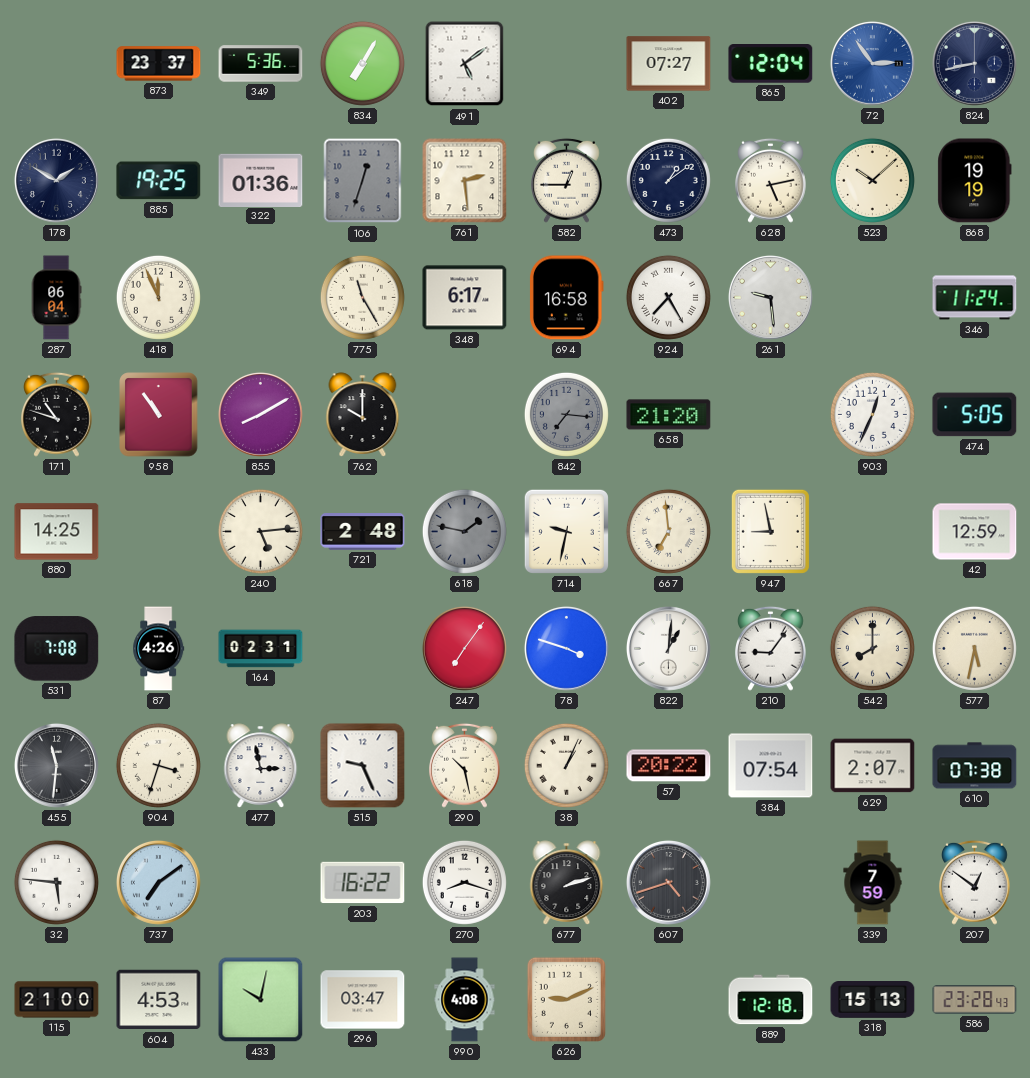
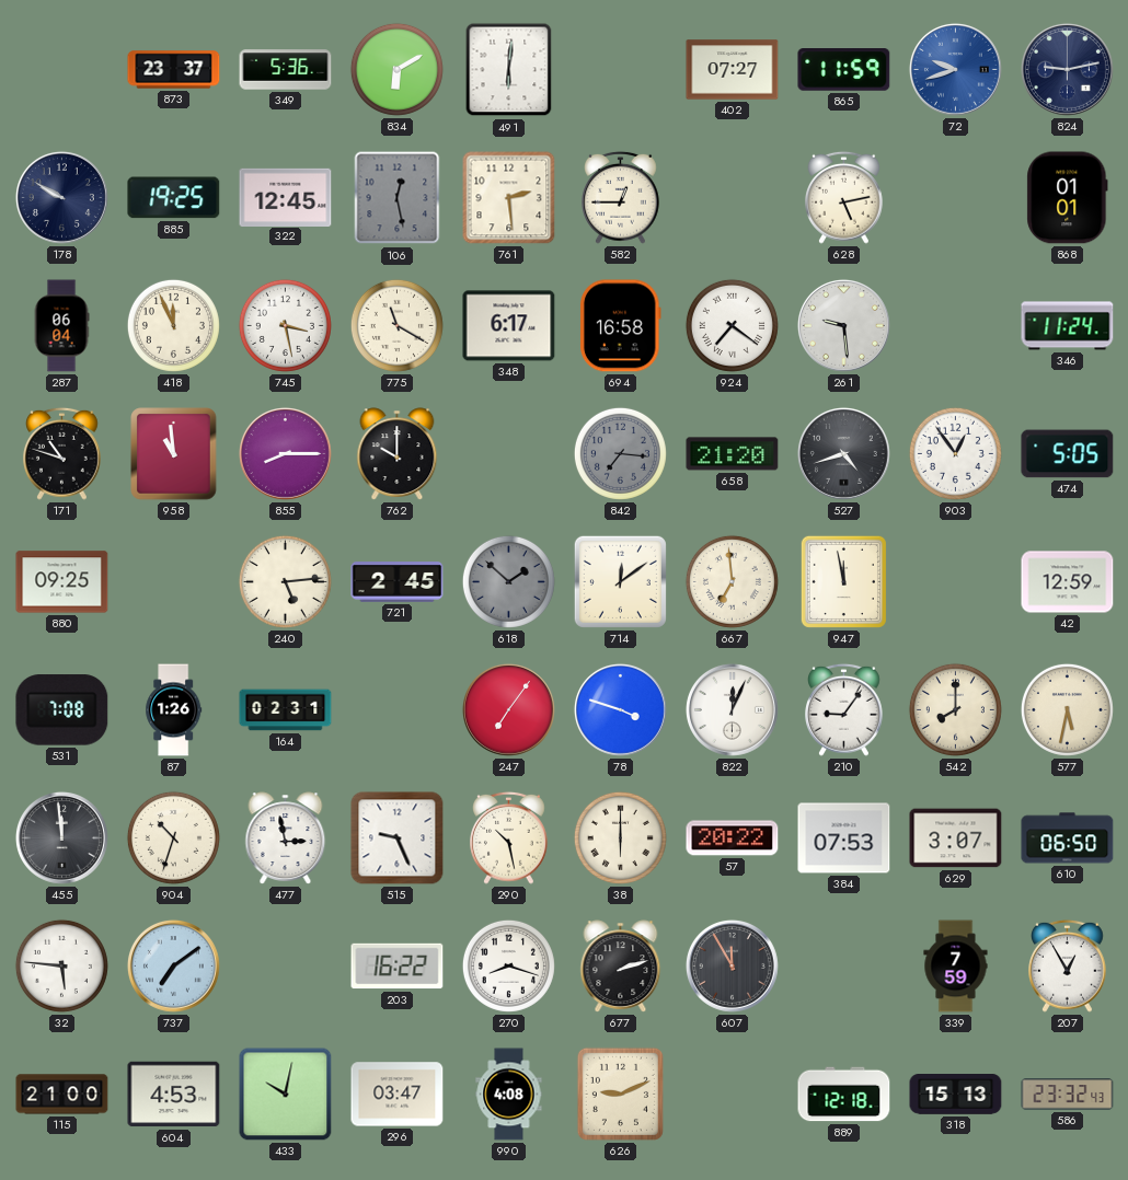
834: 7:05 -> 6:10 (396, 69)
491: 5:09 -> 6:01 (509, 70)
865: 12:04 -> 11:59 (844, 70)
72: 2:54 -> 9:42 (955, 69)
824: 8:43 -> 9:13 (1067, 69)
178: 1:50 -> 9:50 (61, 197)
322: 01:36 -> 12:45 (286, 197)
106: 12:33 -> 12:28 (398, 198)
473: 1:09 -> none (668, 180)
523: 10:08 -> none (872, 180)
868: 19:19 -> 01:01 (1068, 198)
745: none -> 3:28 (285, 325)
775: 11:25 -> 11:20 (396, 325)
924: 7:25 -> 7:21 (732, 325)
958: 10:54 -> 10:59 (174, 454)
855: 8:10 -> 8:15 (285, 453)
527: none -> 4:42 (843, 453)
903: 12:34 -> 12:54 (955, 453)
880: 14:25 -> 09:25 (62, 582)
721: 2:48 -> 2:45 (398, 582)
618: 1:47 -> 1:52 (508, 581)
714: 9:32 -> 12:09 (620, 581)
947: 8:58 -> 11:58 (843, 581)
87: 4:26 -> 1:26 (174, 710)
822: 1:01 -> 12:04 (732, 709)
455: 11:31 -> 11:59 (61, 837)
904: 3:33 -> 10:33 (173, 837)
38: 1:04 -> 6:00 (620, 837)
384: 07:54 -> 07:53 (844, 838)
629: 2:07 -> 3:07 (956, 838)
610: 07:38 -> 06:50 (1068, 838)
607: 4:42 -> 11:55 (732, 965)
207: 12:51 -> 12:55 (1068, 965)
586: 23:28 -> 23:32 (1068, 1095)
